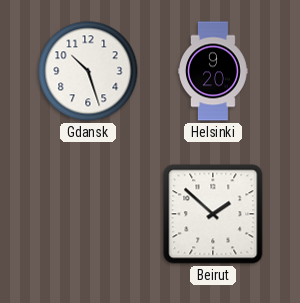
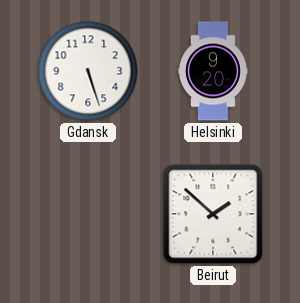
Gdansk: 10:27 -> 5:27 (88, 71)
